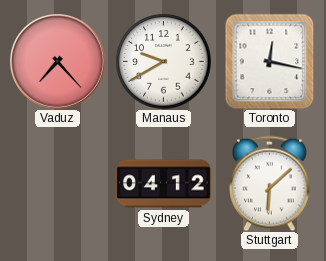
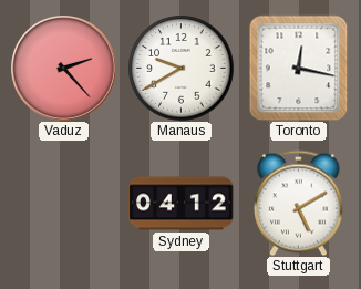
Vaduz: 7:23 -> 2:23 (64, 69)
Stuttgart: 6:08 -> 5:10 (299, 203)
